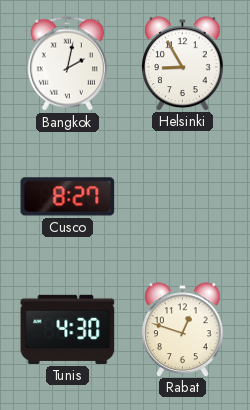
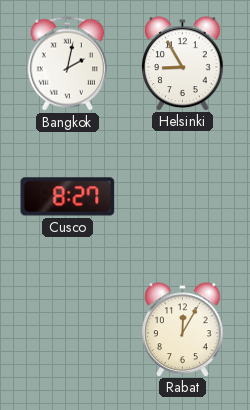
Tunis: 4:30 -> none (68, 329)
Rabat: 12:48 -> 12:05 (183, 329)
